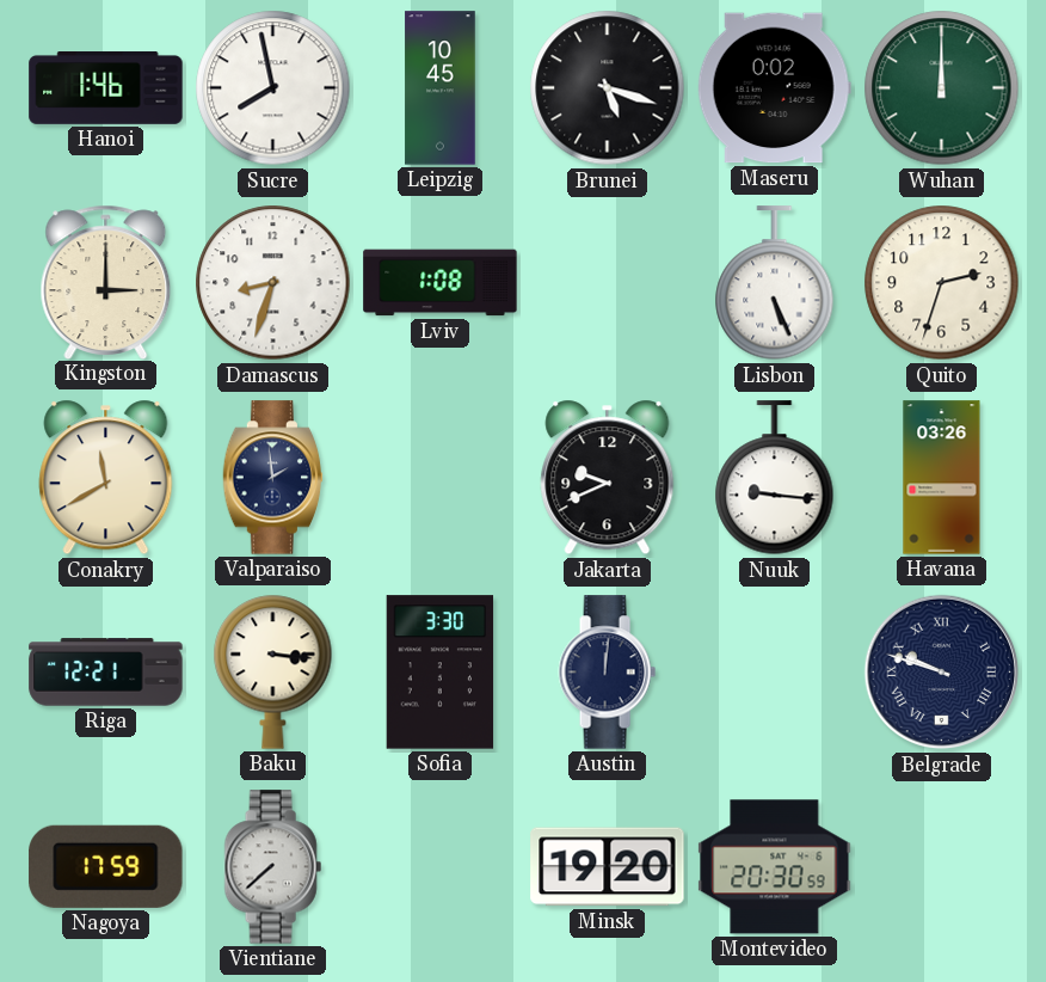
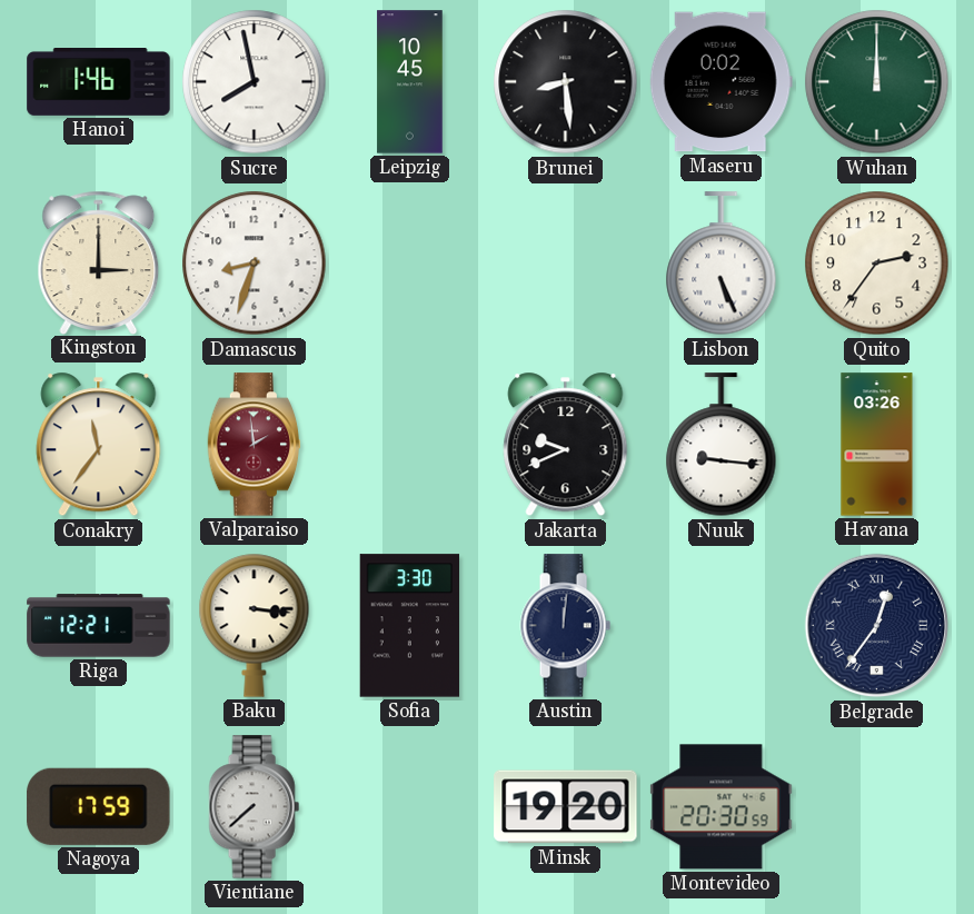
Brunei: 5:18 -> 8:29 (566, 82)
Lviv: 1:08 -> none (441, 283)
Quito: 2:33 -> 2:36 (877, 264)
Conakry: 11:40 -> 11:36 (99, 445)
Valparaiso dial: navy -> burgundy (255, 445)
Belgrade: 9:48 -> 12:36 (877, 626)
